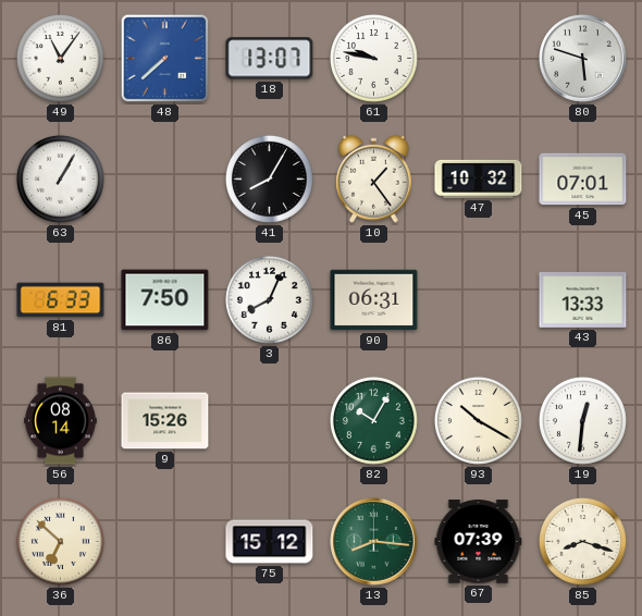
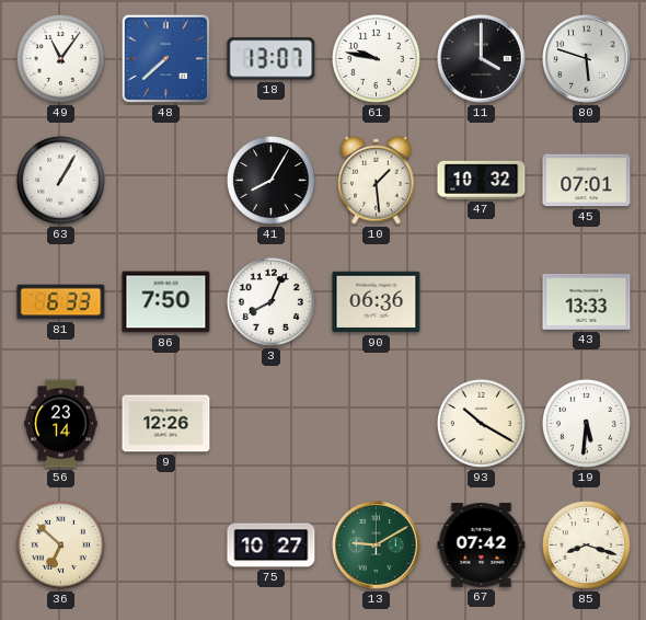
11: none -> 4:00 (482, 59)
10: 1:24 -> 1:29 (377, 180)
90: 06:31 -> 06:36 (377, 302)
56: 08:14 -> 23:14 (61, 424)
9: 15:26 -> 12:26 (166, 424)
82: 10:05 -> none (373, 420)
19: 12:31 -> 5:31 (586, 423)
75: 15:12 -> 10:27 (272, 546)
13: 8:16 -> 9:10 (377, 546)
67: 07:39 -> 07:42 (482, 546)
